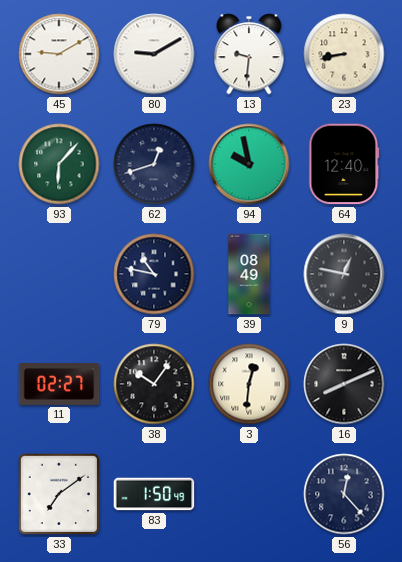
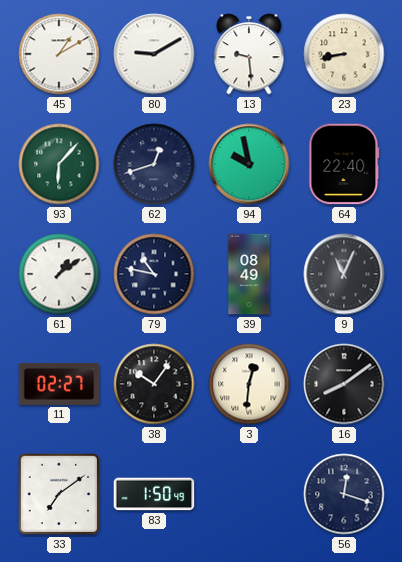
45: 9:10 -> 1:10 (59, 54)
13: 9:31 -> 9:29 (249, 54)
64: 12:40 -> 22:40 (344, 164)
61: none -> 1:09 (59, 274)
9: 12:47 -> 11:04 (344, 274)
16: 8:11 -> 8:09 (344, 384)
56: 12:23 -> 12:18 (344, 494)
